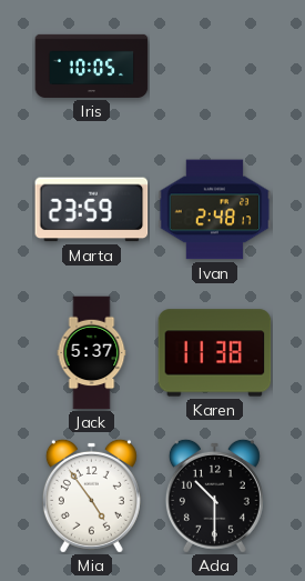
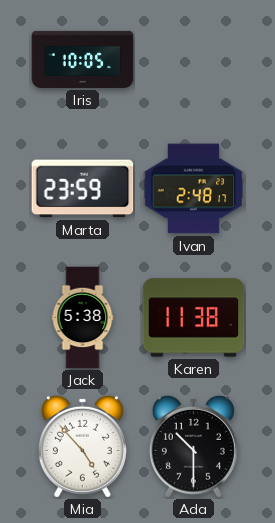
Jack: 5:37 -> 5:38 (83, 318)
Mia: 4:54 -> 4:53 (82, 446)
